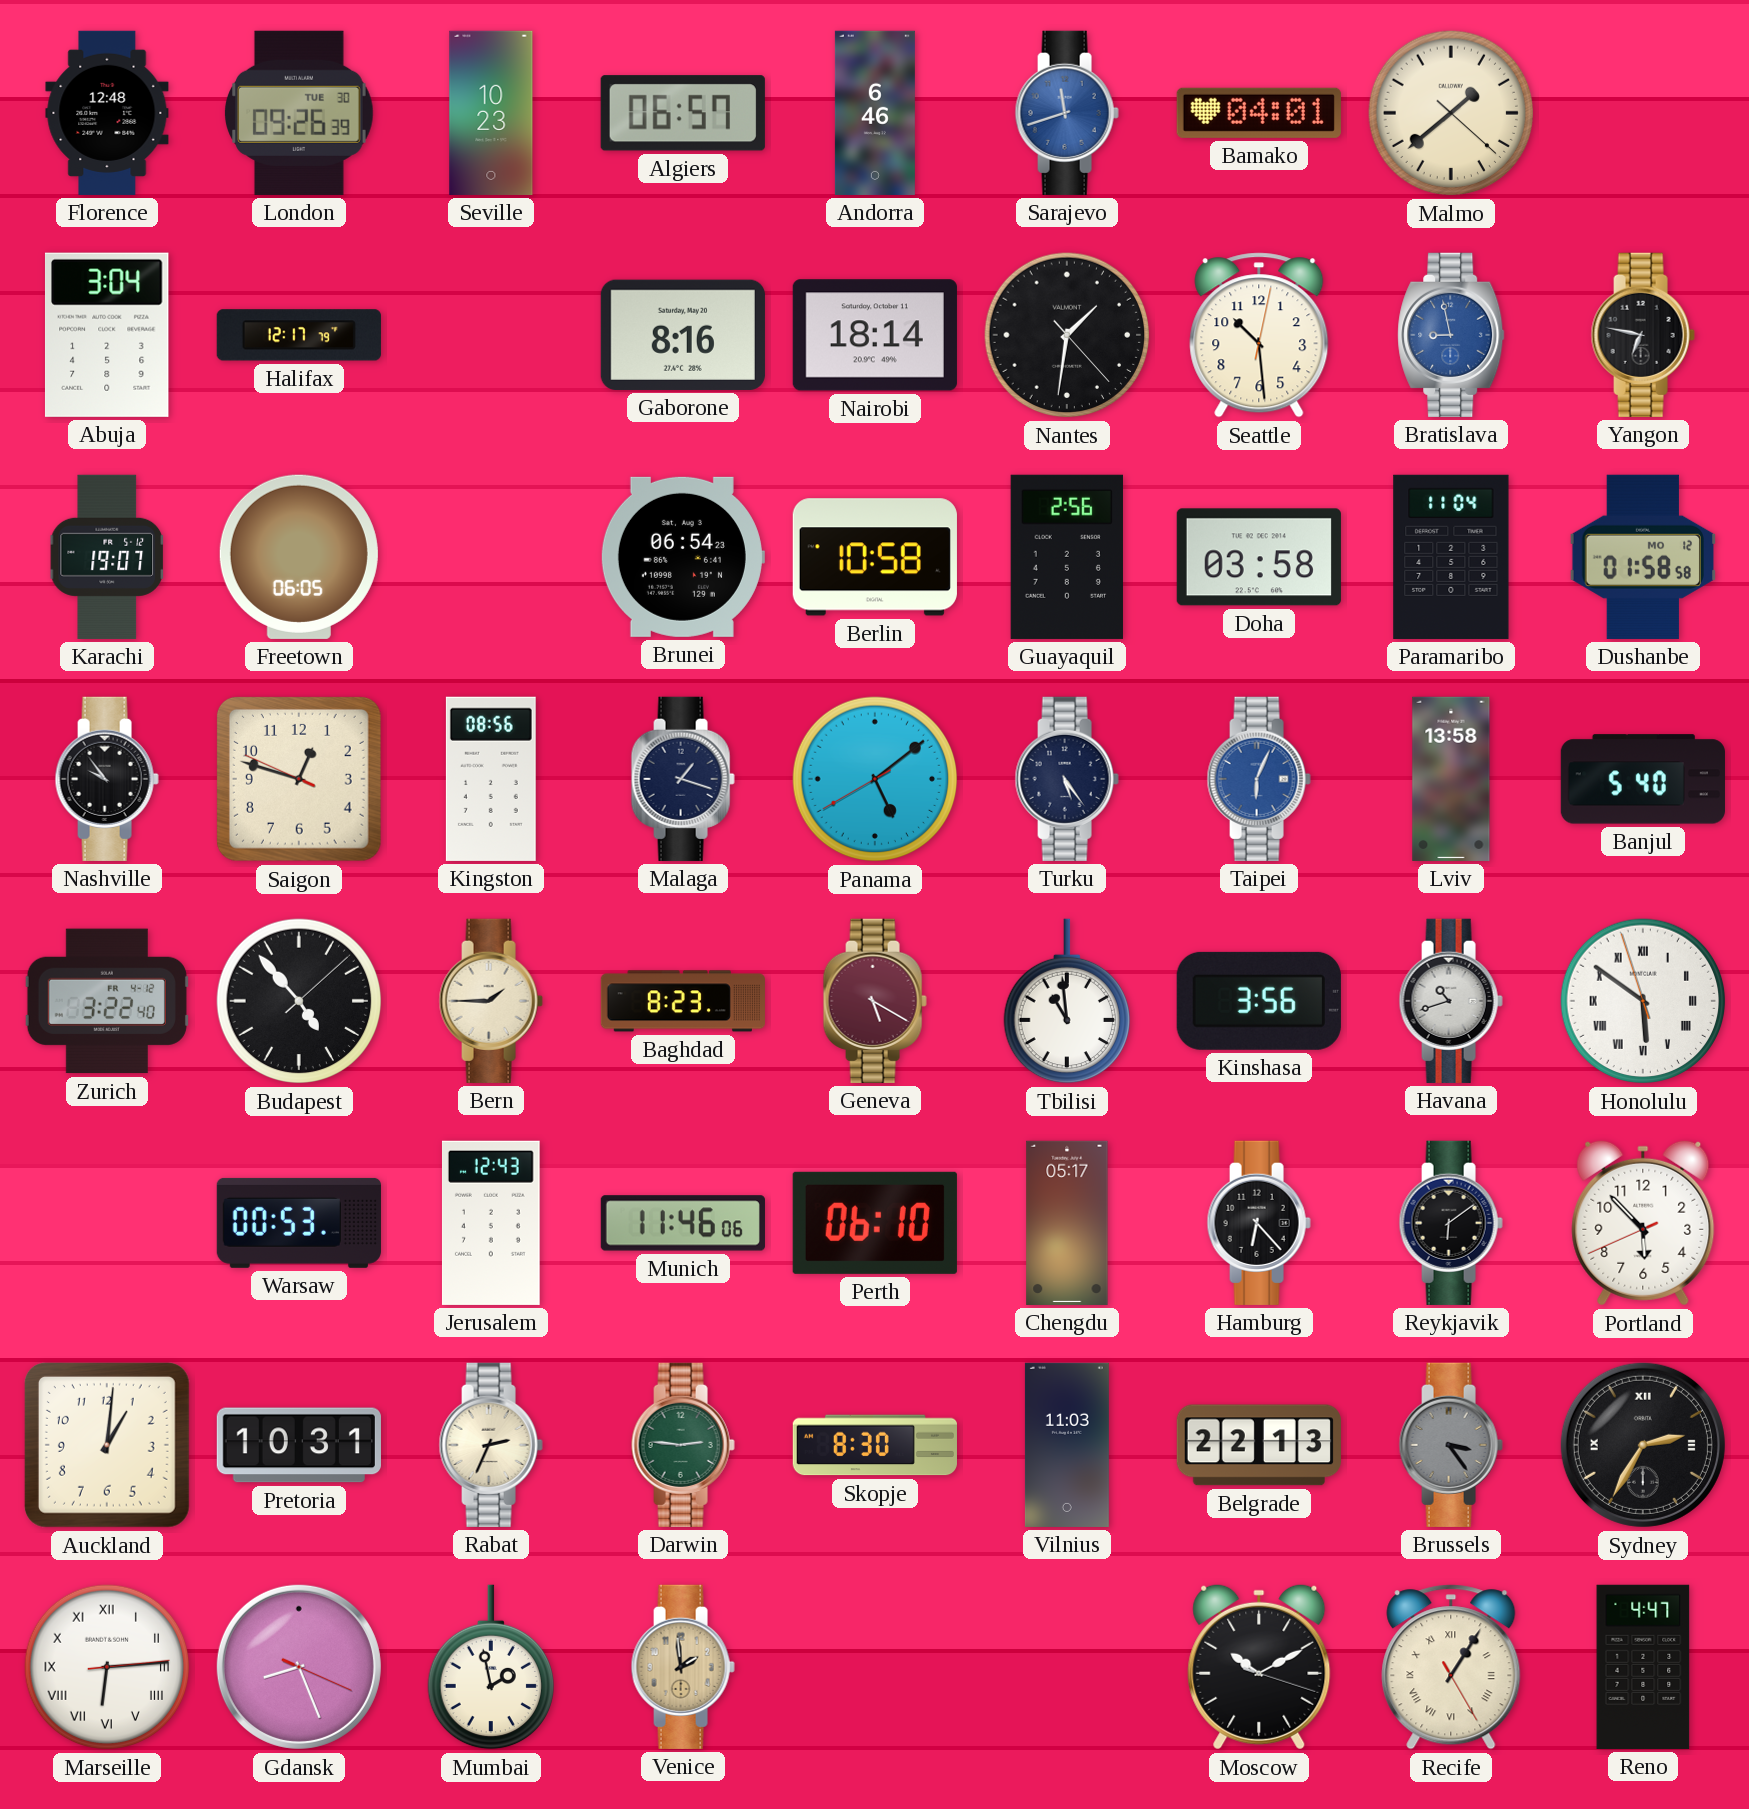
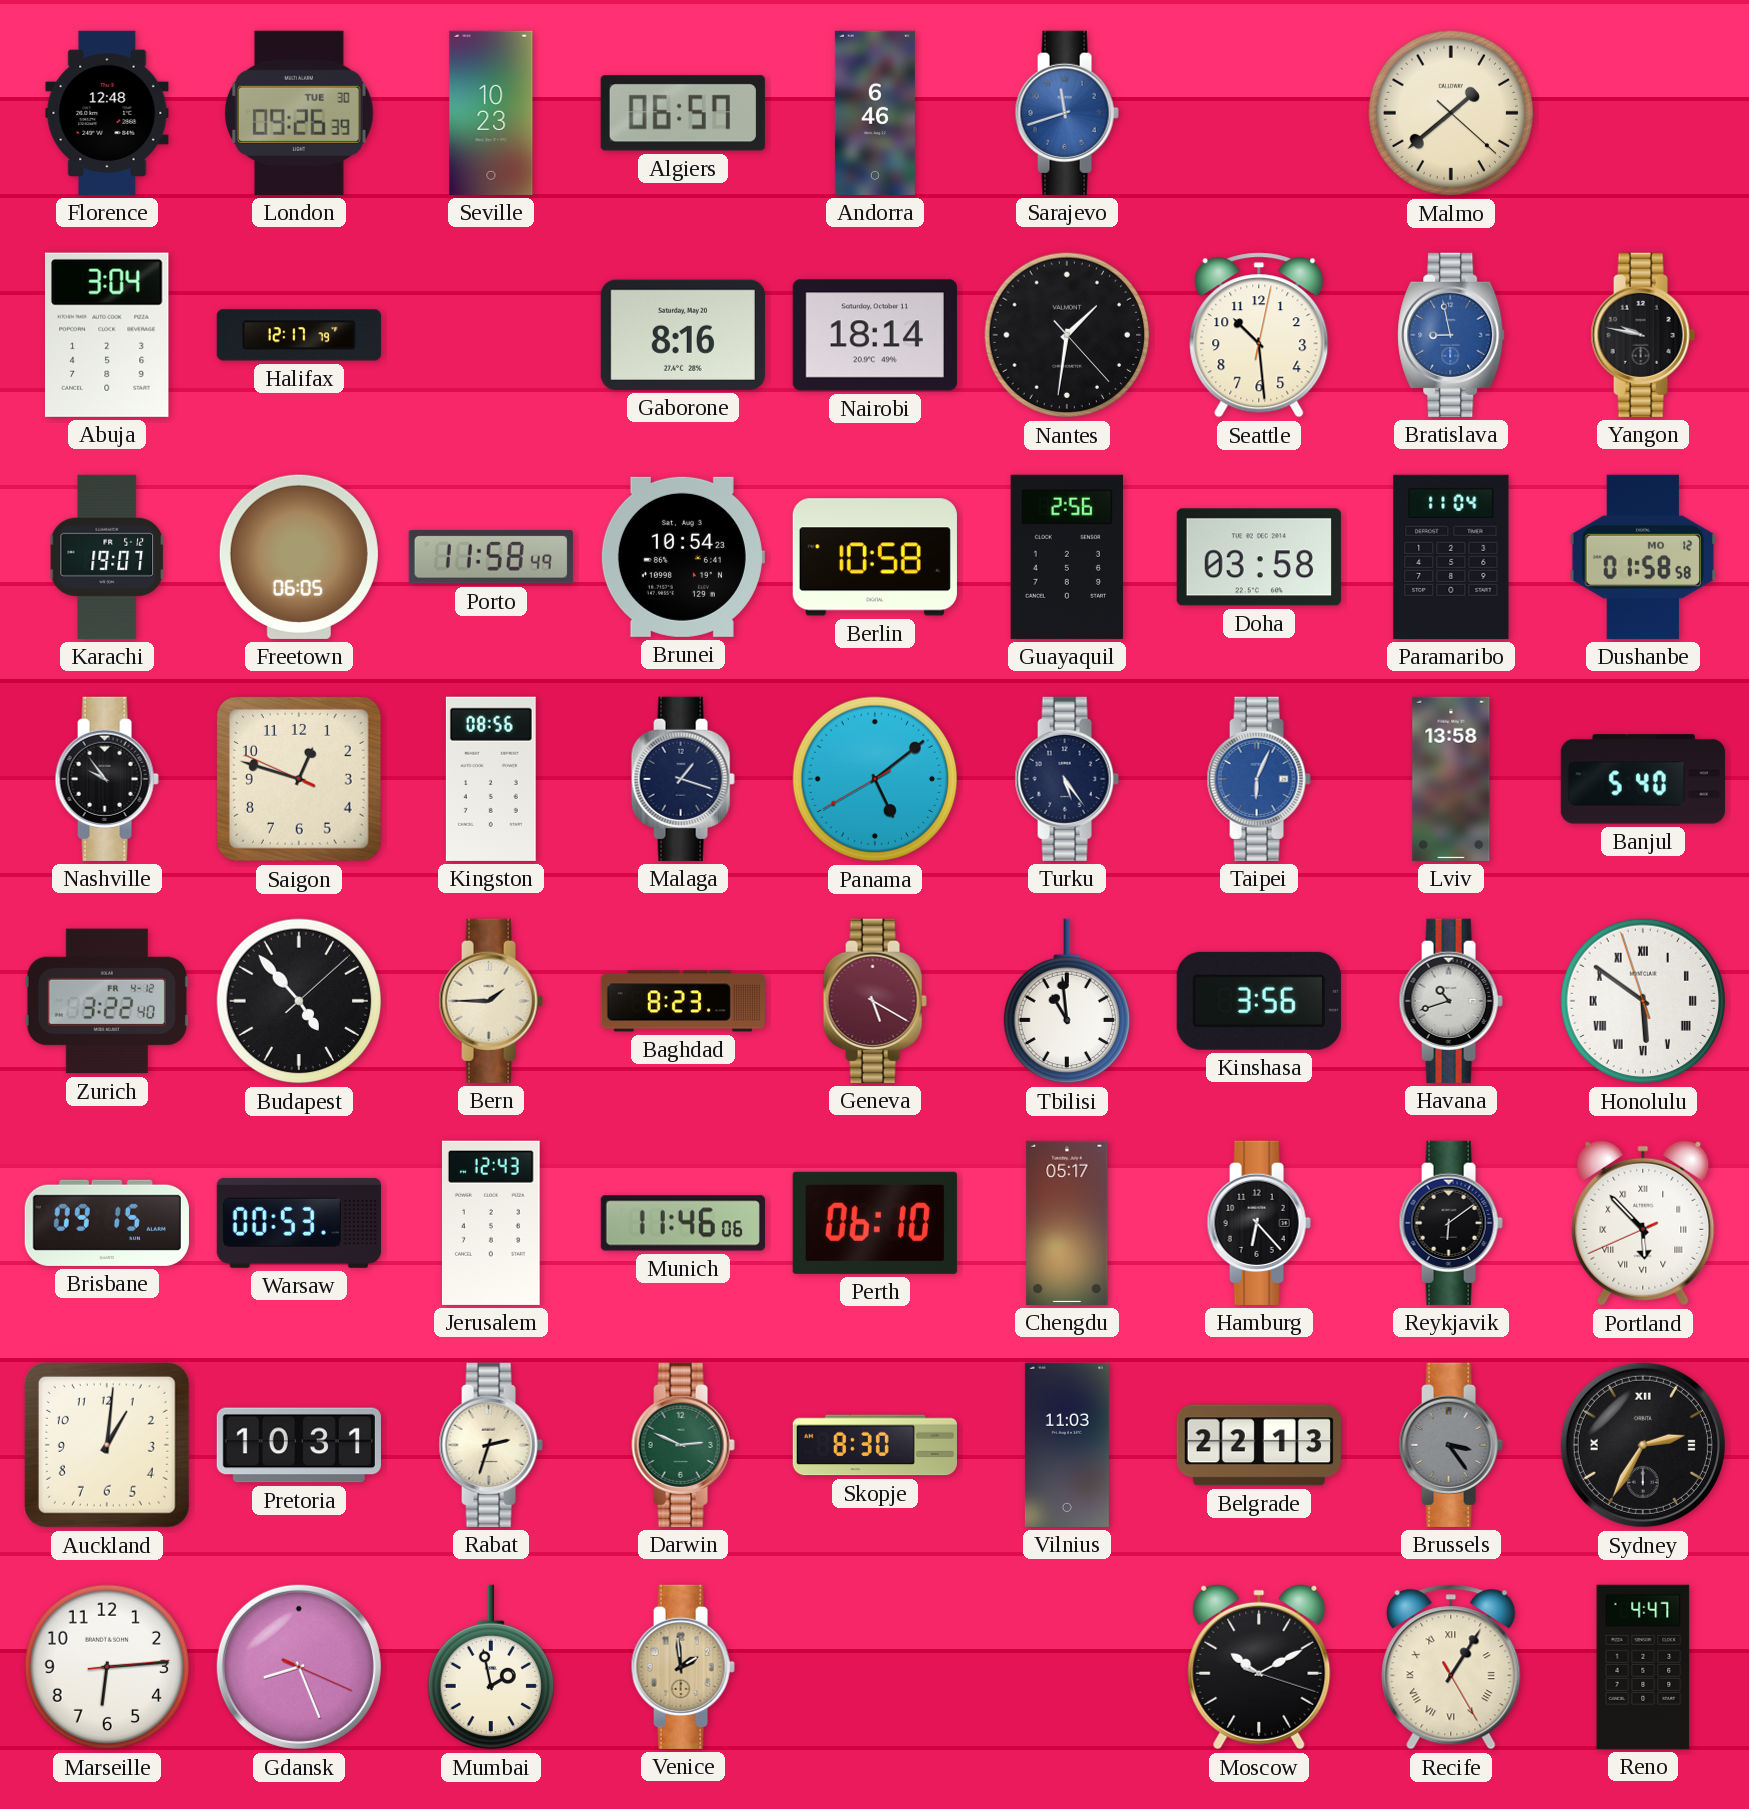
Bamako: 04:01 -> none (1259, 113)
Yangon: 6:47 -> 9:47 (1643, 335)
Porto: none -> 11:58 (491, 557)
Brunei: 06:54 -> 10:54 (682, 557)
Brisbane: none -> 09:15 (107, 1223)
Portland numerals: Arabic -> Roman (1643, 1223)
Rabat: 2:34 -> 2:33 (491, 1445)
Darwin: 2:46 -> 2:49 (683, 1445)
Marseille numerals: Roman -> Arabic (107, 1667)
